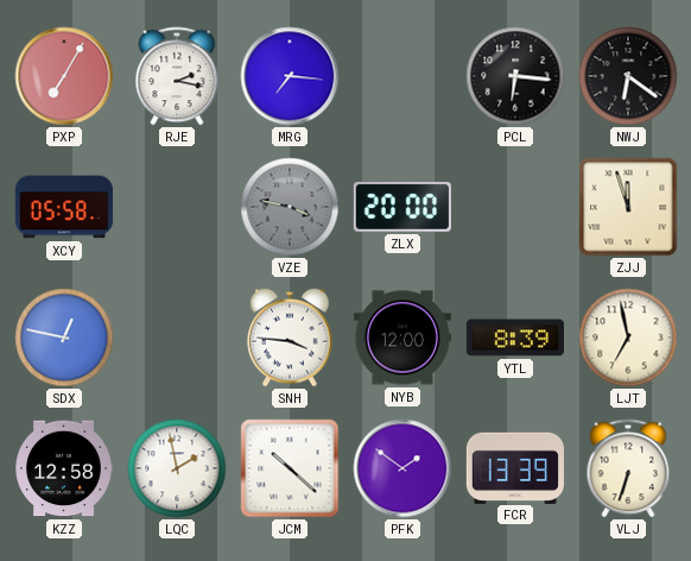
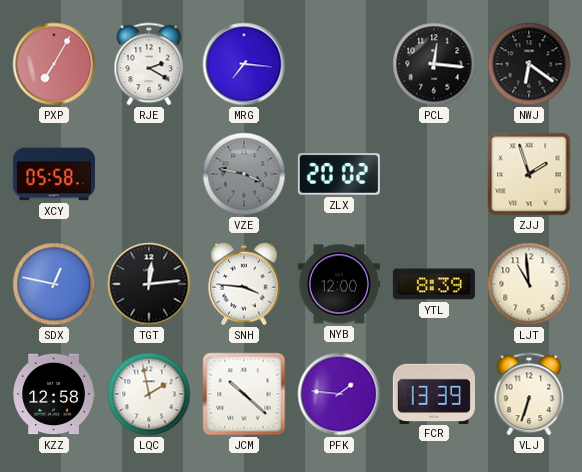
RJE: 2:17 -> 2:20 (149, 64)
PCL: 6:16 -> 12:16 (434, 64)
ZLX: 20:00 -> 20:02 (339, 175)
ZJJ: 11:57 -> 1:57 (529, 174)
TGT: none -> 12:14 (149, 284)
LJT: 6:58 -> 10:59 (529, 284)
PFK: 1:51 -> 1:46 (339, 394)
